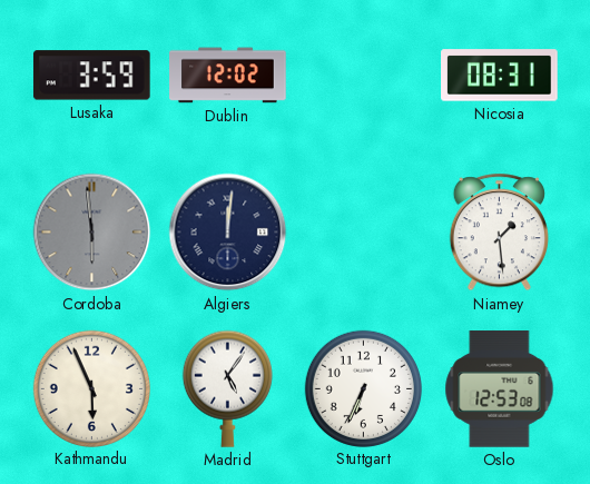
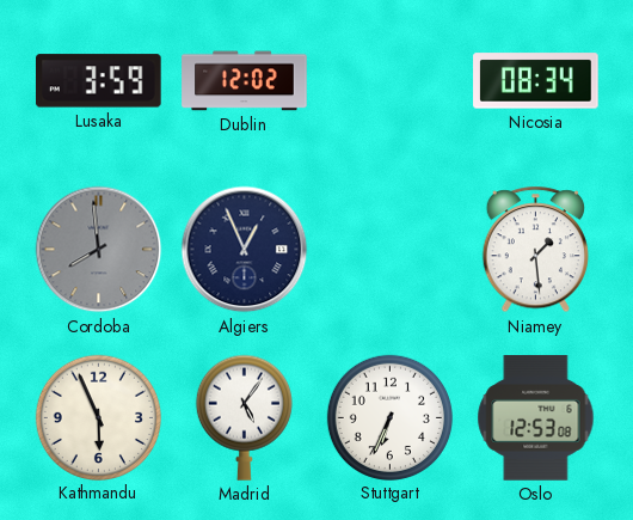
Nicosia: 08:31 -> 08:34 (536, 81)
Cordoba: 5:59 -> 7:59 (99, 250)
Algiers: 12:01 -> 12:56 (245, 250)
